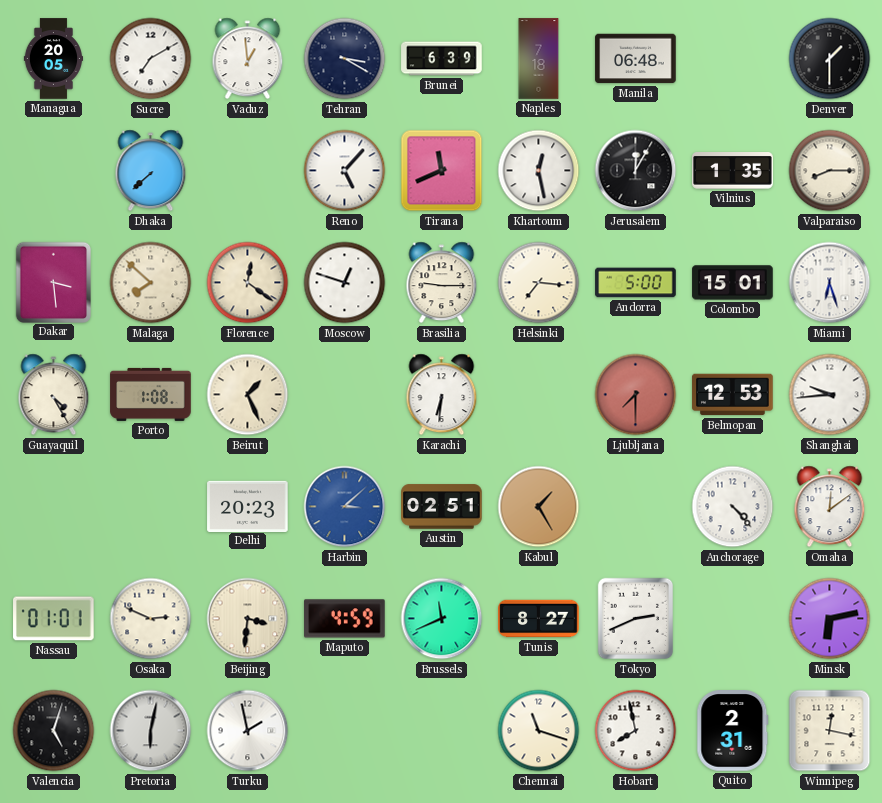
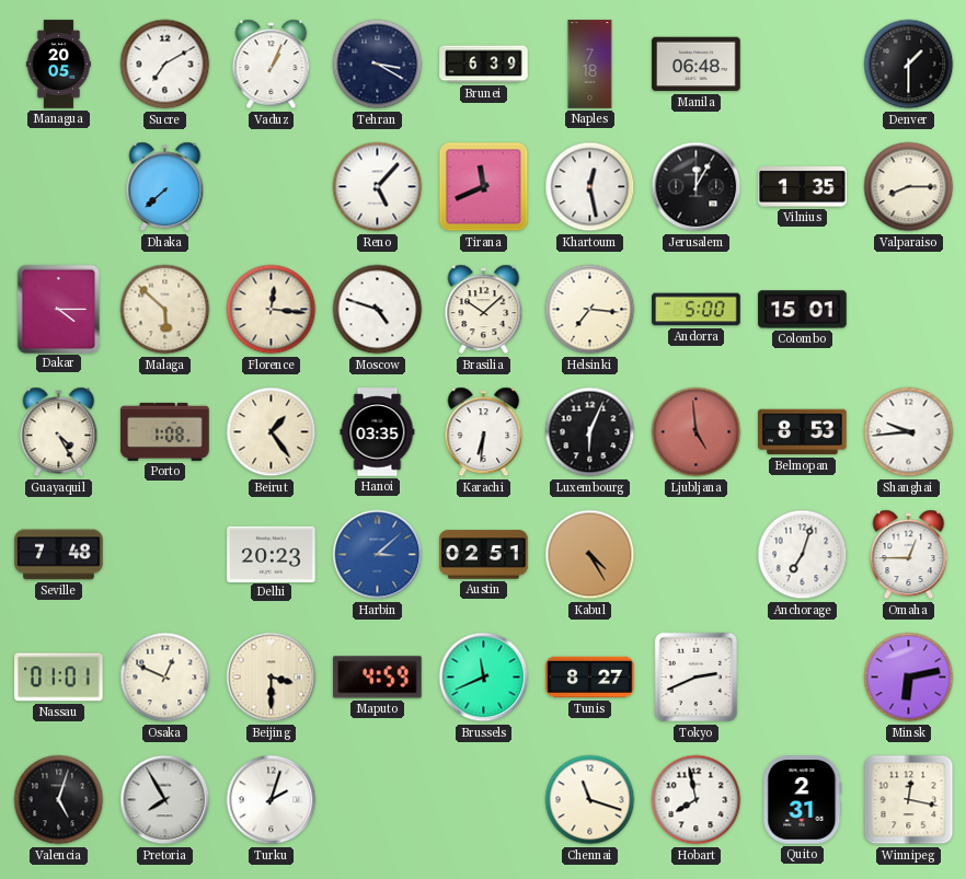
Vaduz: 12:59 -> 1:04 (272, 65)
Dakar: 3:29 -> 4:15 (58, 309)
Malaga: 7:52 -> 5:52 (165, 310)
Florence: 12:21 -> 12:16 (272, 310)
Moscow: 12:48 -> 4:48 (378, 310)
Brasilia: 9:15 -> 10:08 (484, 310)
Miami: 6:27 -> none (830, 283)
Beirut: 1:26 -> 1:24 (272, 432)
Hanoi: none -> 03:35 (378, 432)
Luxembourg: none -> 6:04 (590, 432)
Ljubljana: 7:30 -> 4:59 (697, 432)
Belmopan: 12:53 -> 8:53 (803, 432)
Seville: none -> 7:48 (59, 555)
Kabul: 1:25 -> 4:25 (590, 555)
Anchorage: 4:23 -> 7:03 (803, 555)
Omaha: 12:09 -> 12:45 (909, 555)
Osaka: 2:49 -> 12:49 (165, 678)
Beijing: 3:31 -> 3:30 (272, 678)
Pretoria: 6:02 -> 7:55 (165, 800)
Turku: 1:58 -> 2:03 (272, 800)
